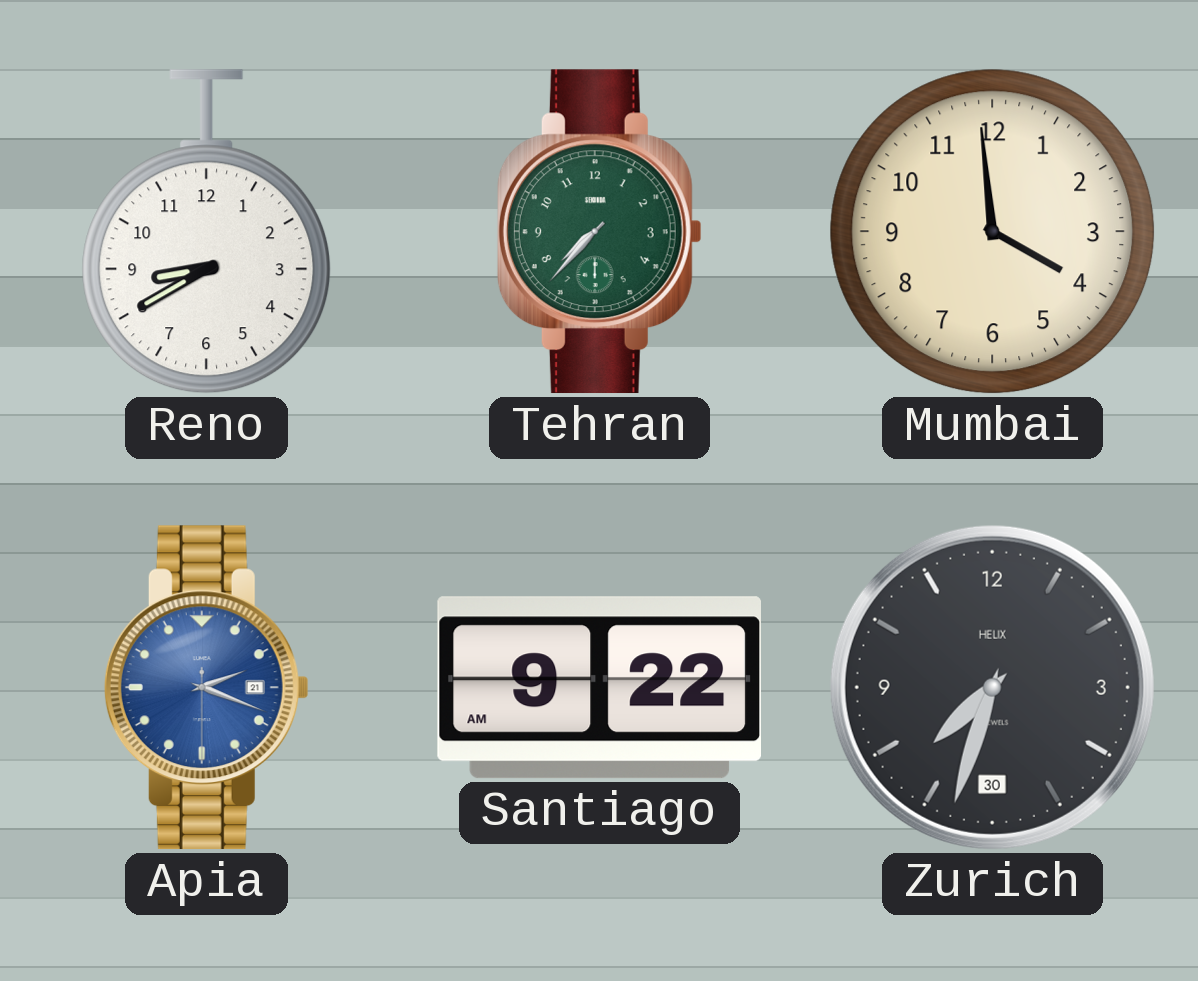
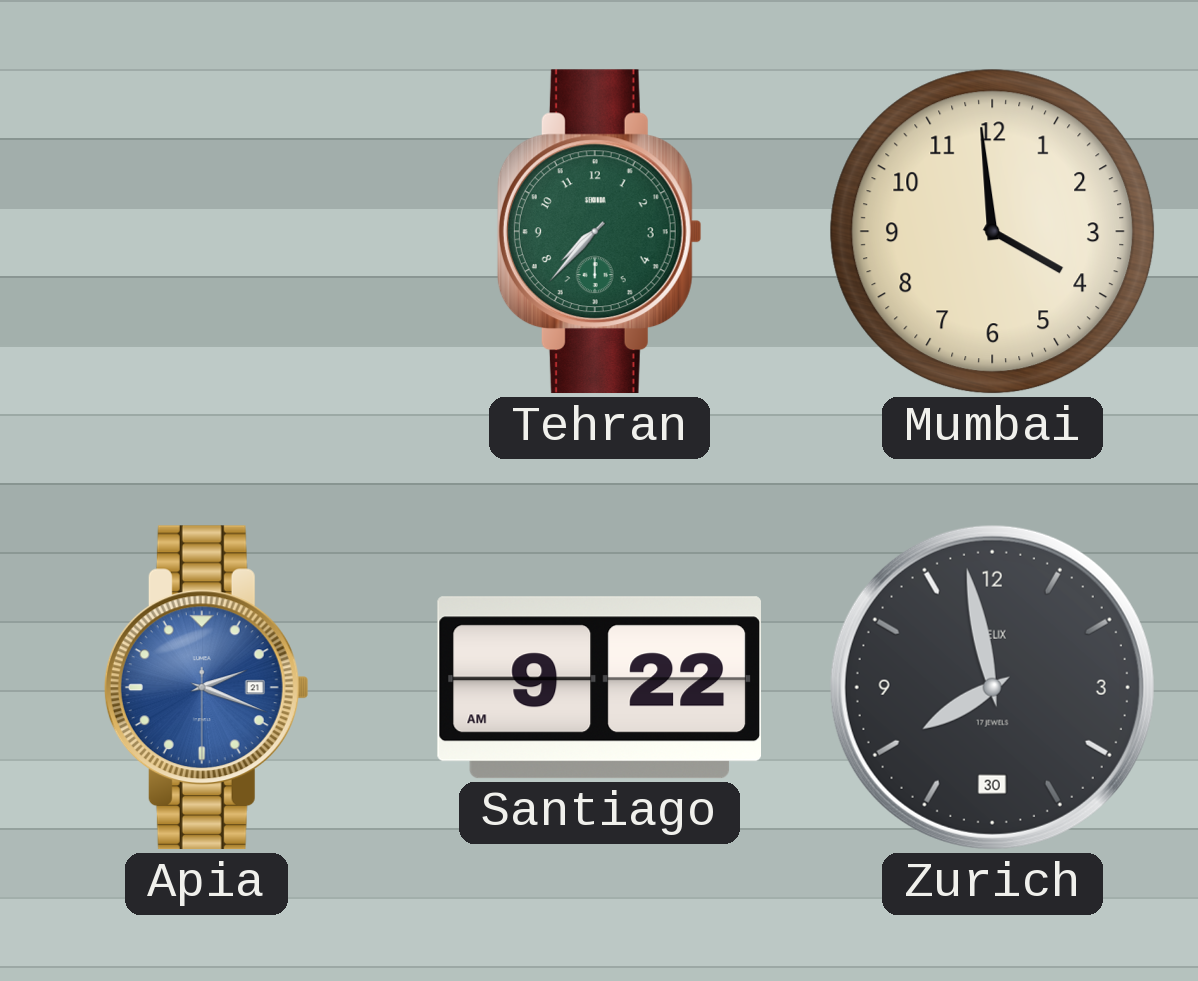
Reno: 8:40 -> none (207, 232)
Zurich: 7:33 -> 7:58 (992, 687)
